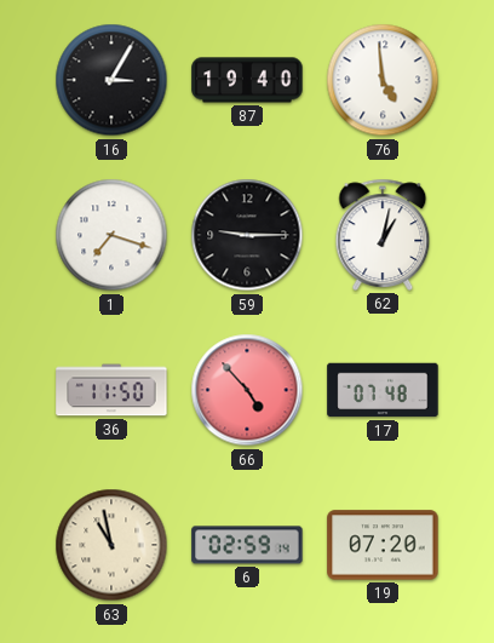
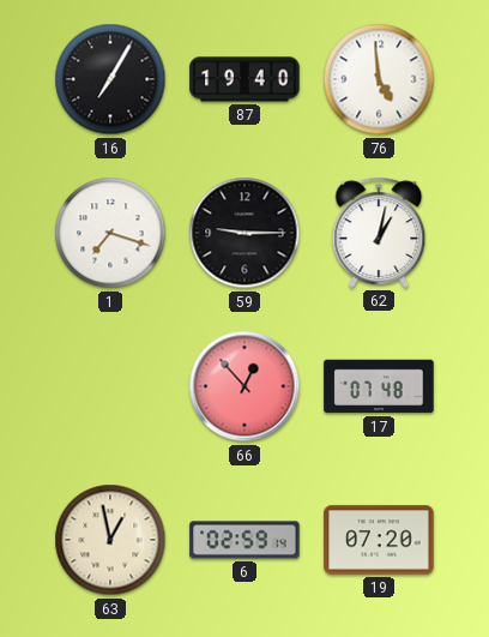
16: 3:05 -> 7:05 (110, 79)
36: 11:50 -> none (111, 390)
66: 4:53 -> 12:53 (244, 386)
63: 10:58 -> 12:58 (110, 540)
